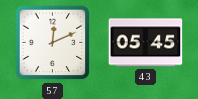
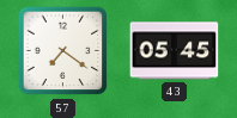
57: 12:11 -> 7:21 (63, 51)
